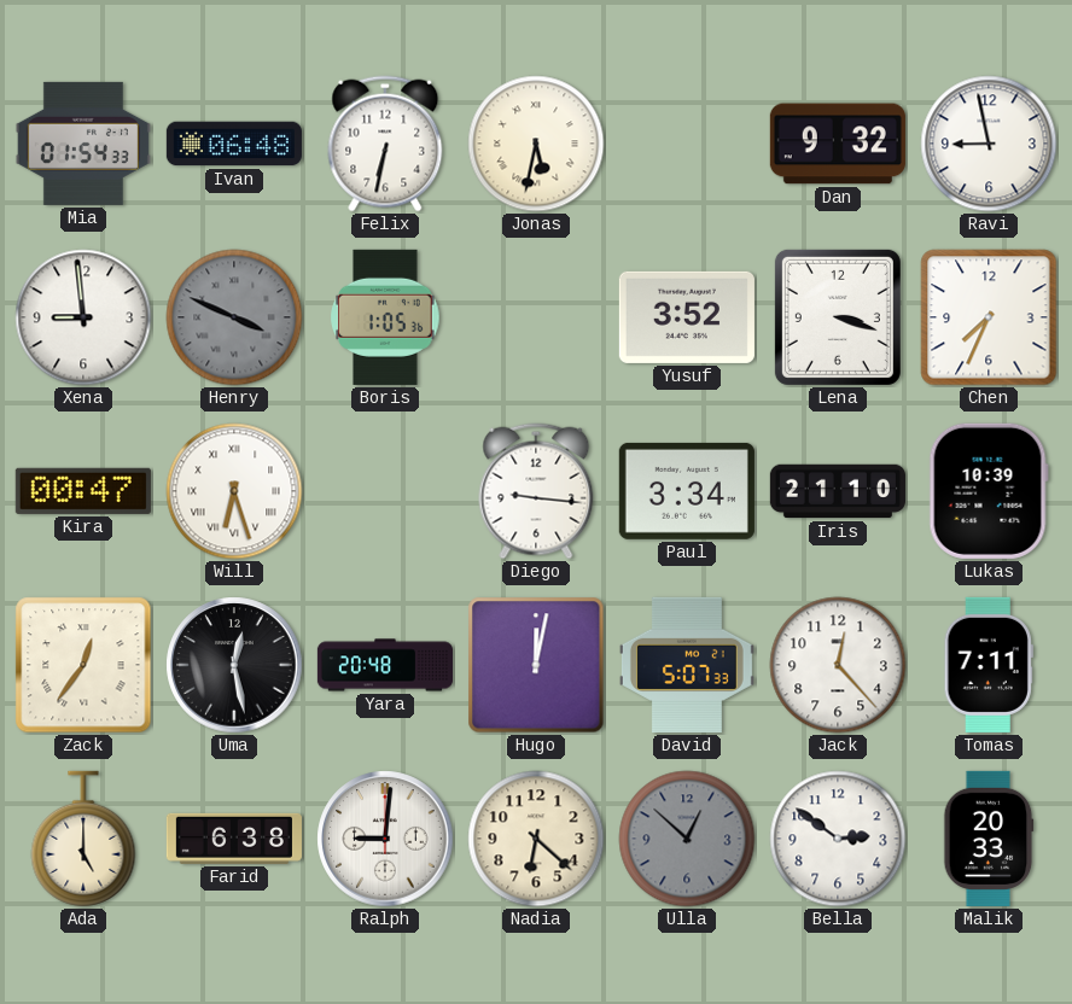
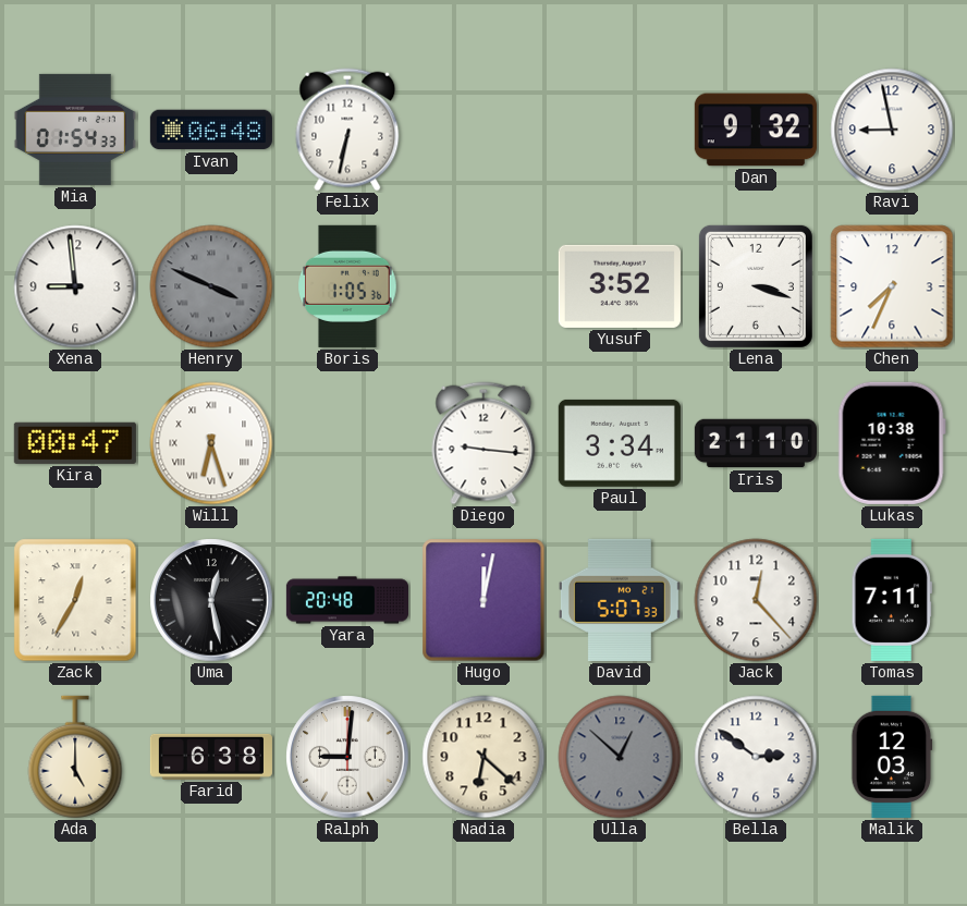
Jonas: 5:32 -> none (536, 144)
Lukas: 10:39 -> 10:38 (892, 443)
Zack: 12:36 -> 12:35 (75, 600)
Malik: 20:33 -> 12:03 (892, 757)
